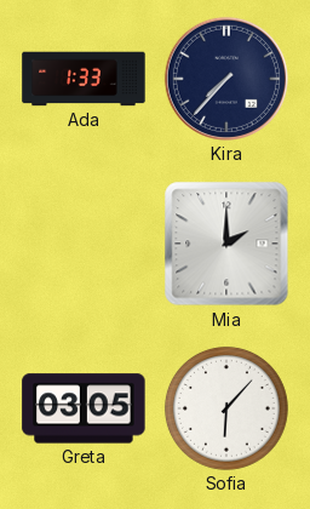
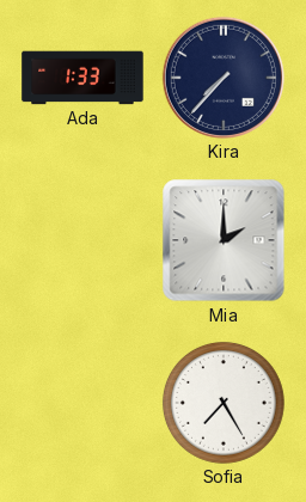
Greta: 03:05 -> none (84, 408)
Sofia: 6:07 -> 7:25 (224, 403)
